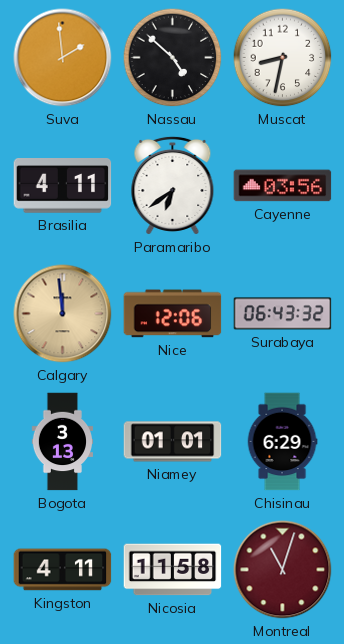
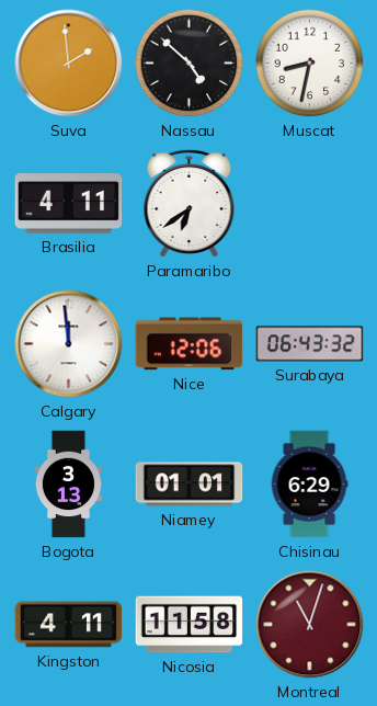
Cayenne: 03:56 -> none (283, 186)
Calgary dial: champagne -> white (69, 344)
